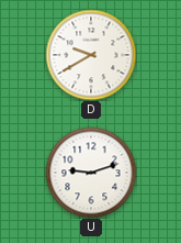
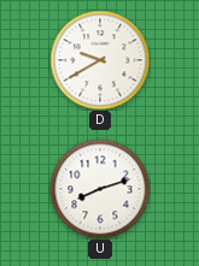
U: 9:12 -> 8:12 (100, 189)
